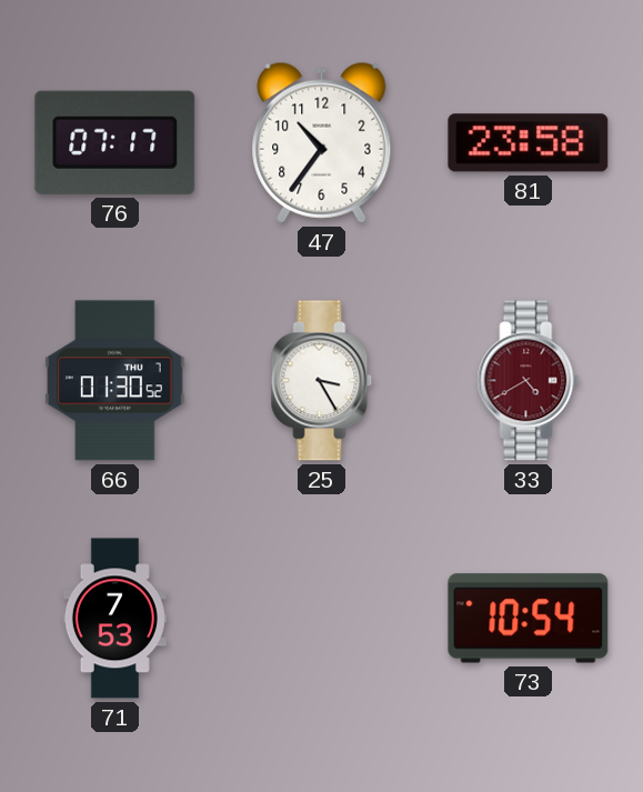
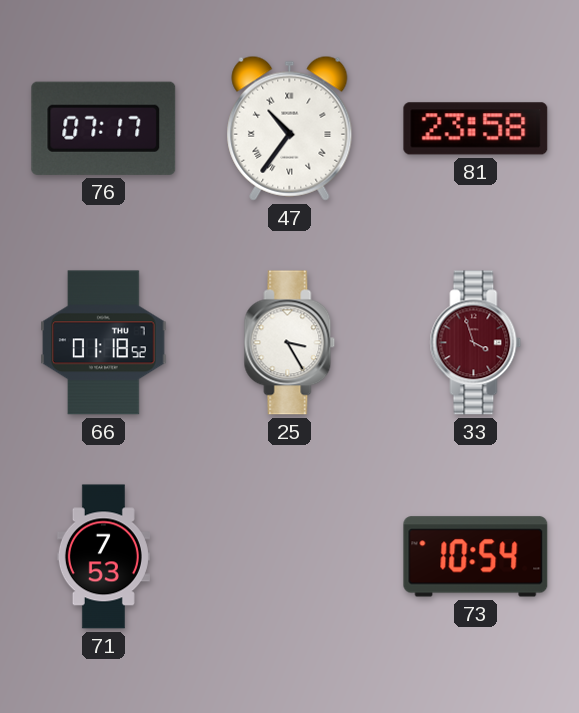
47 numerals: Arabic -> Roman (290, 128)
66: 01:30 -> 01:18 (104, 343)
33: 4:40 -> 3:57 (476, 343)
